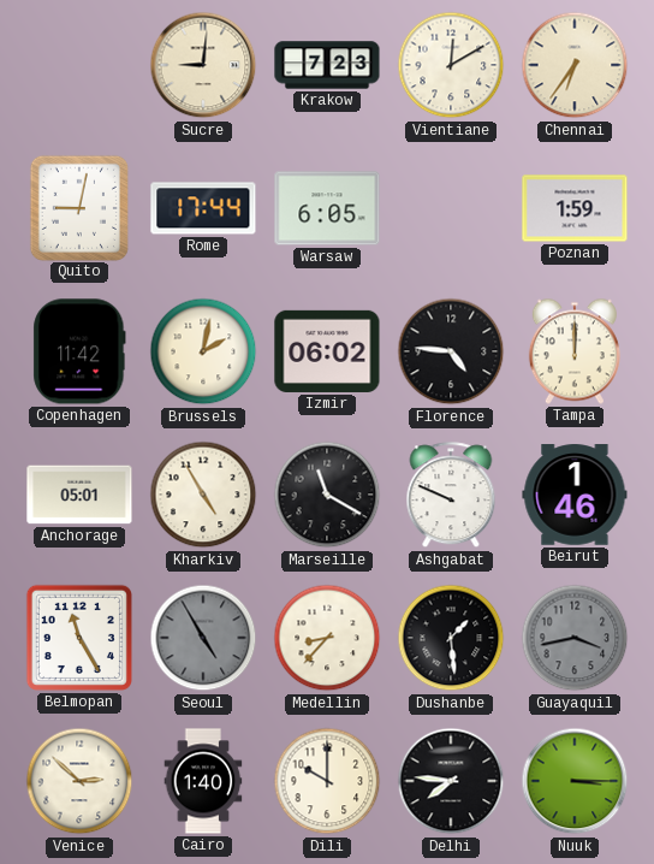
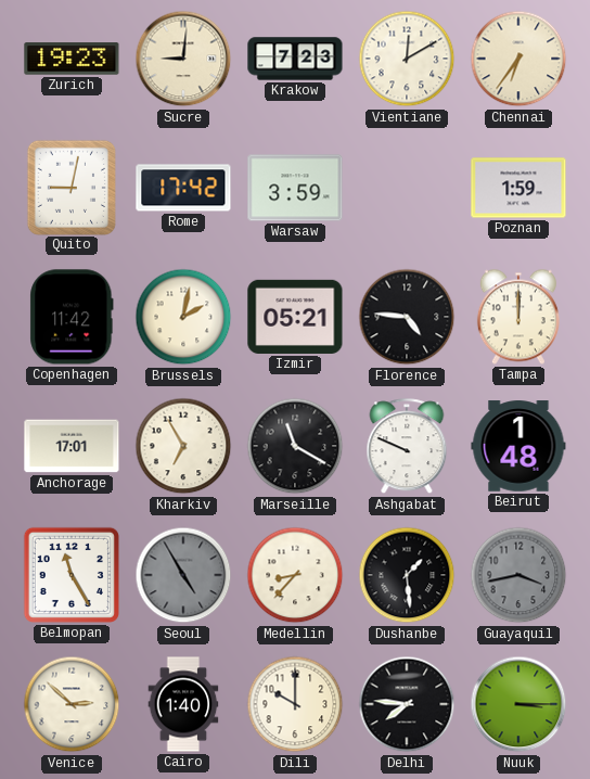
Zurich: none -> 19:23 (72, 59)
Rome: 17:44 -> 17:42 (183, 188)
Warsaw: 6:05 -> 3:59 (295, 188)
Izmir: 06:02 -> 05:21 (295, 317)
Anchorage: 05:01 -> 17:01 (72, 446)
Kharkiv: 4:55 -> 6:55 (183, 446)
Beirut: 1:46 -> 1:48 (518, 446)
